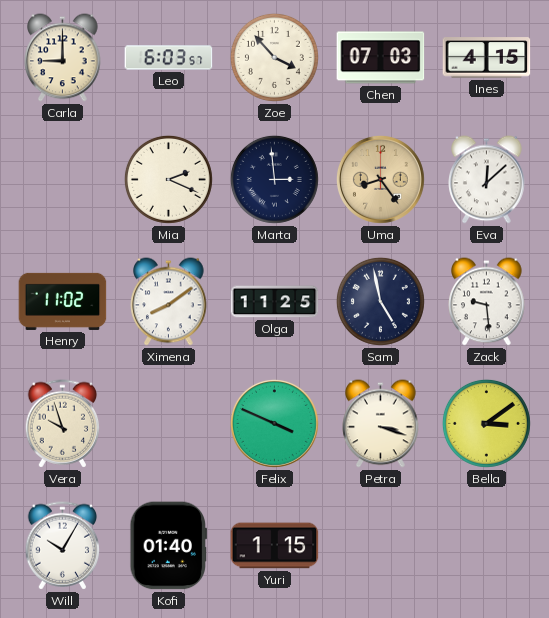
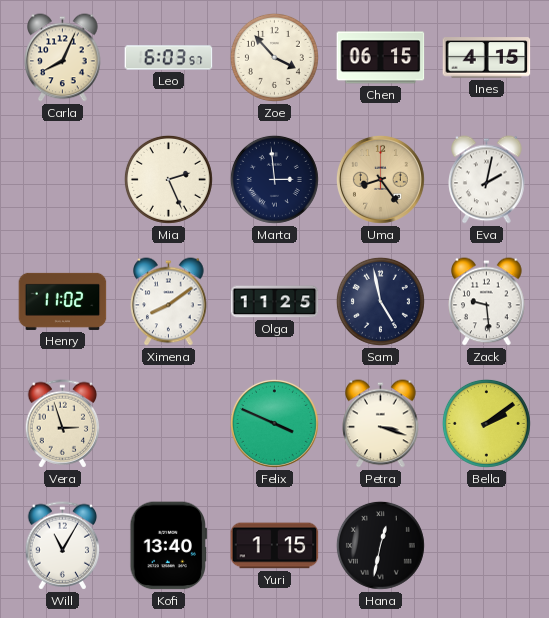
Carla: 9:00 -> 8:04 (63, 58)
Chen: 07:03 -> 06:15 (381, 58)
Mia: 2:19 -> 2:26 (168, 179)
Eva: 12:08 -> 2:02 (487, 180)
Vera: 9:57 -> 2:57 (63, 424)
Bella: 3:09 -> 2:09 (486, 423)
Will: 10:05 -> 11:05 (63, 546)
Kofi: 01:40 -> 13:40 (169, 546)
Hana: none -> 12:32 (380, 545)
